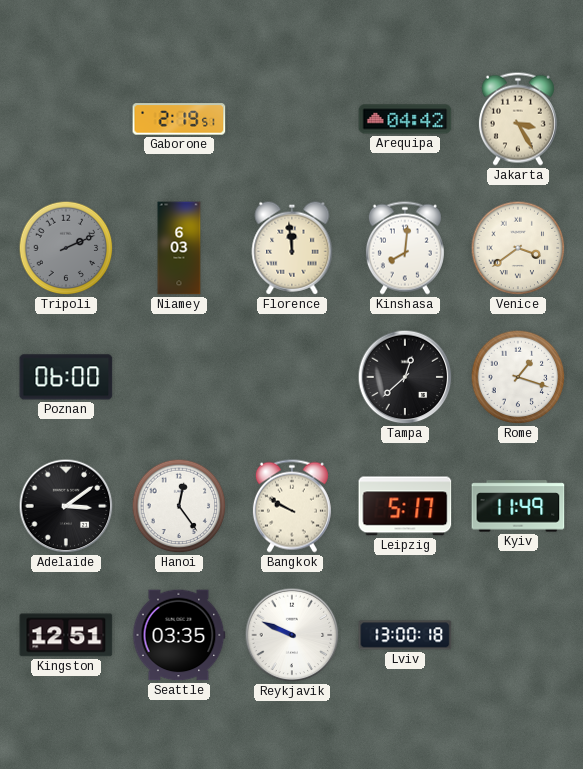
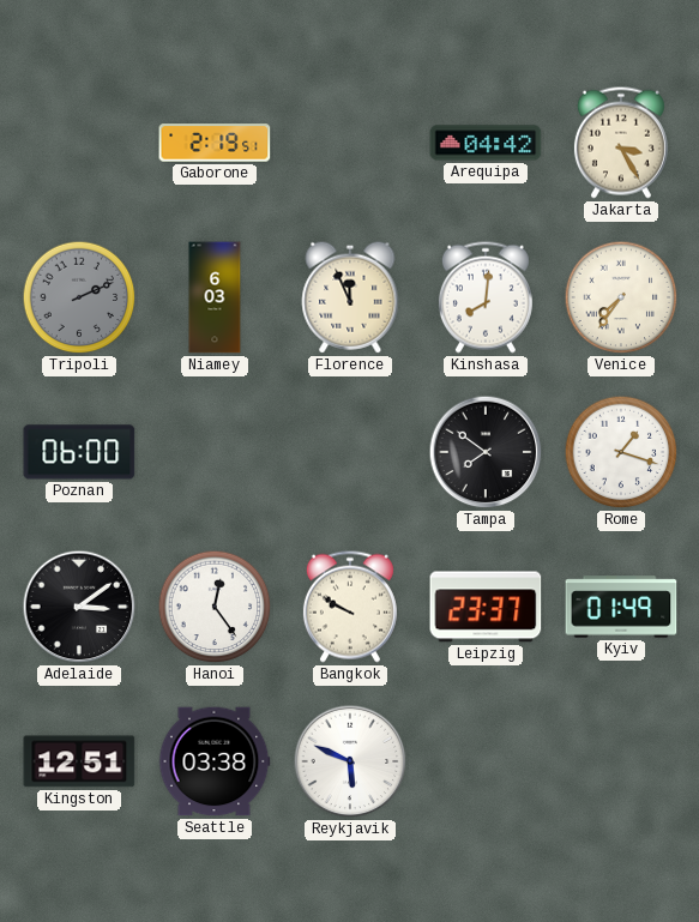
Florence: 11:59 -> 11:56 (350, 297)
Venice: 3:39 -> 7:36 (621, 297)
Tampa: 12:38 -> 7:51 (486, 452)
Leipzig: 5:17 -> 23:37 (486, 607)
Kyiv: 11:49 -> 01:49 (621, 607)
Seattle: 03:35 -> 03:38 (215, 761)
Reykjavik: 9:49 -> 5:49 (350, 761)
Lviv: 13:00 -> none (405, 635)
